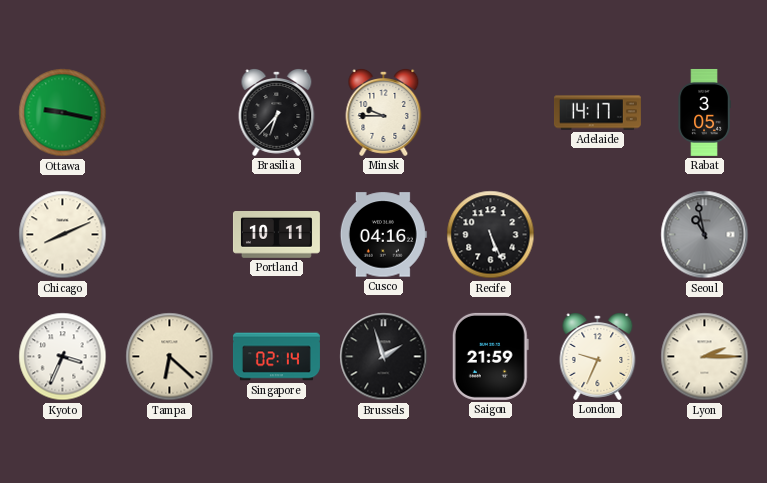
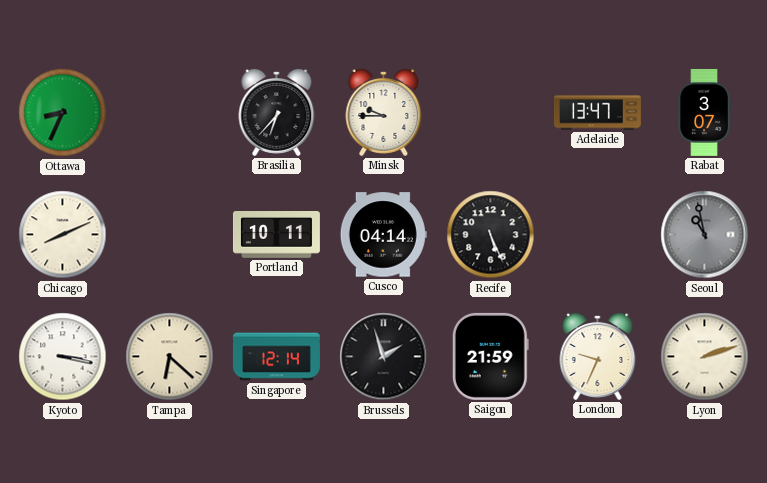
Ottawa: 9:17 -> 8:34 (63, 113)
Adelaide: 14:17 -> 13:47 (597, 113)
Rabat: 3:05 -> 3:07 (704, 112)
Cusco: 04:16 -> 04:14 (383, 235)
Kyoto: 3:34 -> 3:17 (63, 357)
Singapore: 02:14 -> 12:14 (276, 357)
Lyon: 2:15 -> 2:12 (705, 357)
